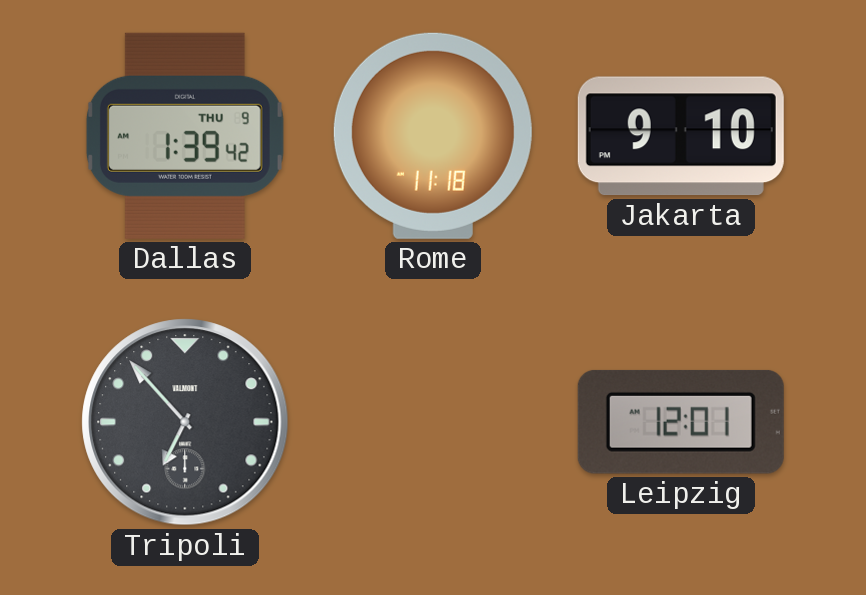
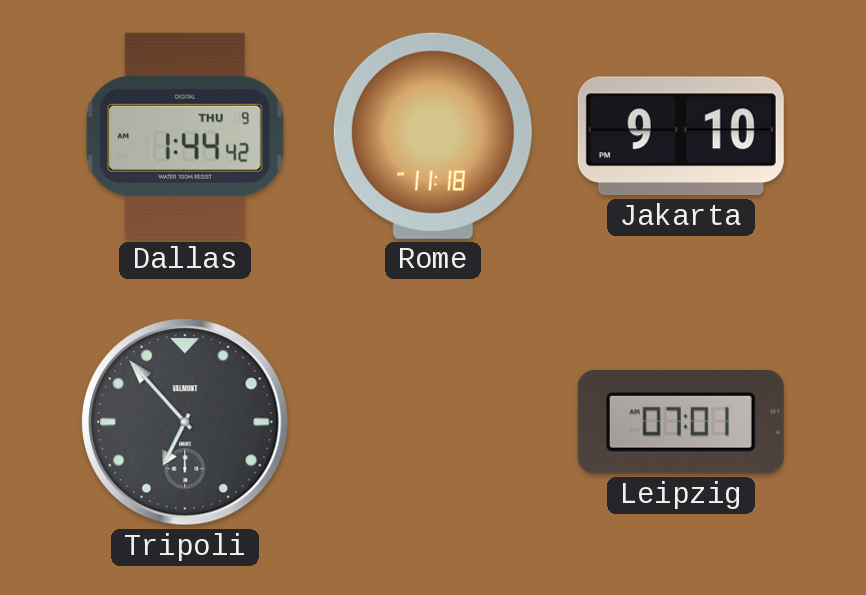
Dallas: 1:39 -> 1:44 (185, 136)
Leipzig: 12:01 -> 07:01 (681, 422)
